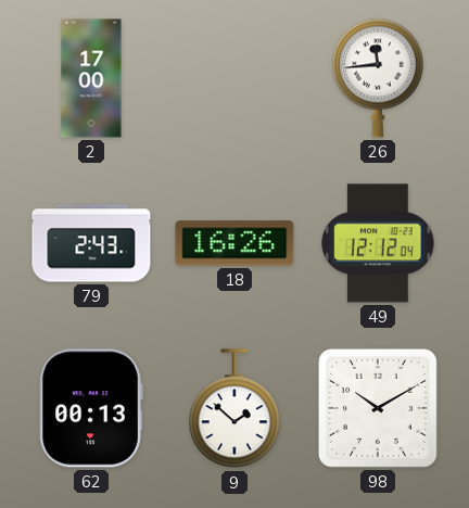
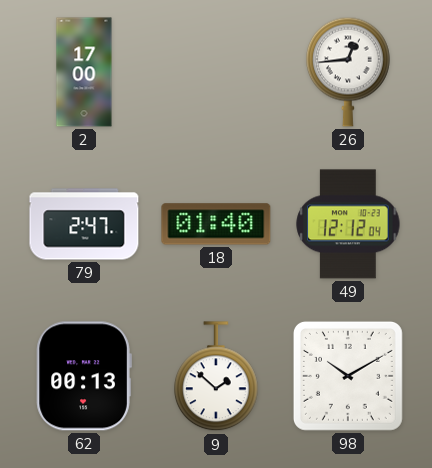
26: 11:44 -> 12:44 (349, 72)
79: 2:43 -> 2:47 (84, 224)
18: 16:26 -> 01:40 (216, 224)
